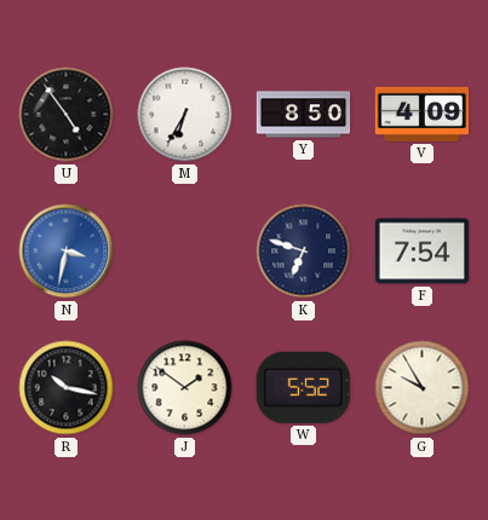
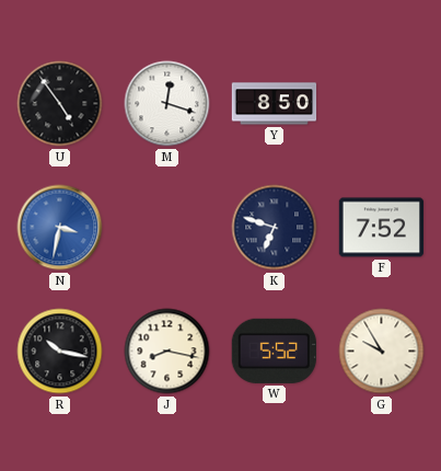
M: 6:35 -> 12:18 (167, 104)
V: 4:09 -> none (421, 114)
F: 7:54 -> 7:52 (382, 228)
J: 1:51 -> 8:17 (167, 352)
